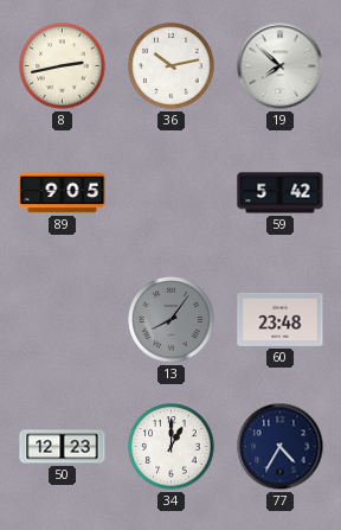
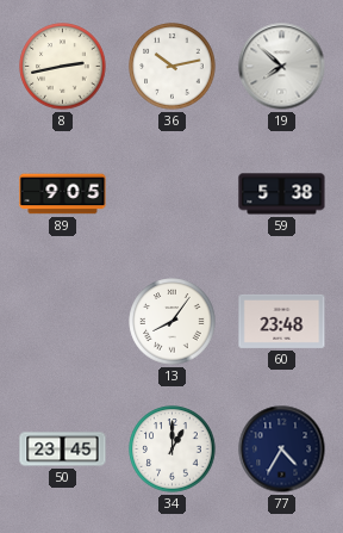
59: 5:42 -> 5:38 (282, 194)
13 dial: grey -> white (173, 322)
50: 12:23 -> 23:45 (63, 450)
